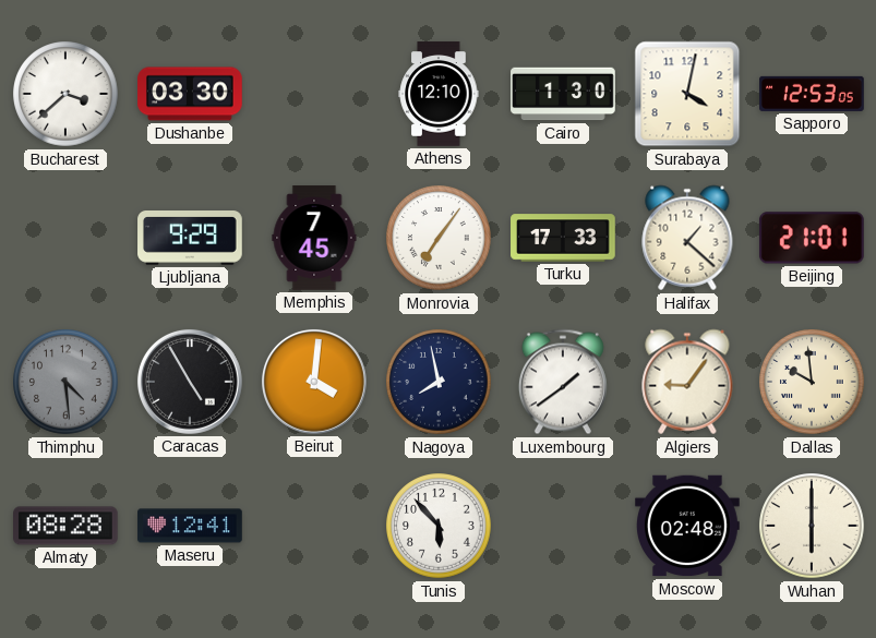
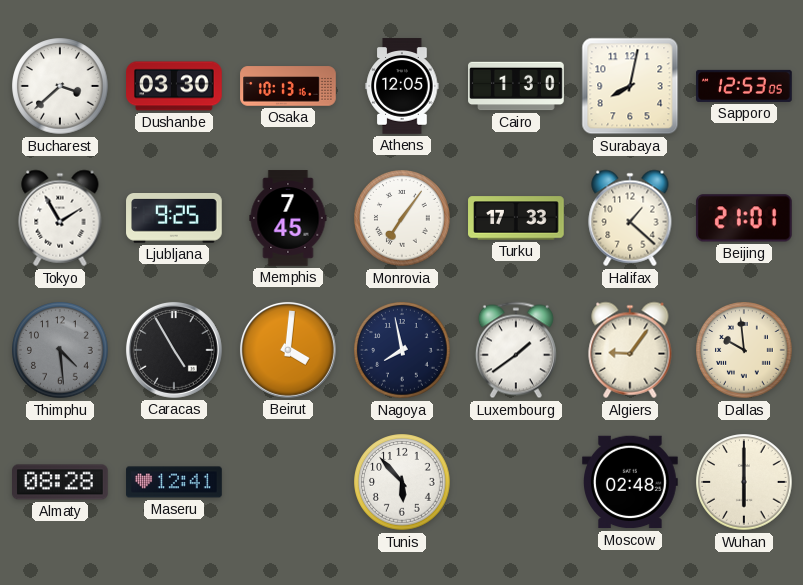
Osaka: none -> 10:13 (288, 86)
Athens: 12:10 -> 12:05 (402, 86)
Surabaya: 4:02 -> 8:02 (630, 86)
Tokyo: none -> 1:55 (60, 218)
Ljubljana: 9:29 -> 9:25 (174, 219)
